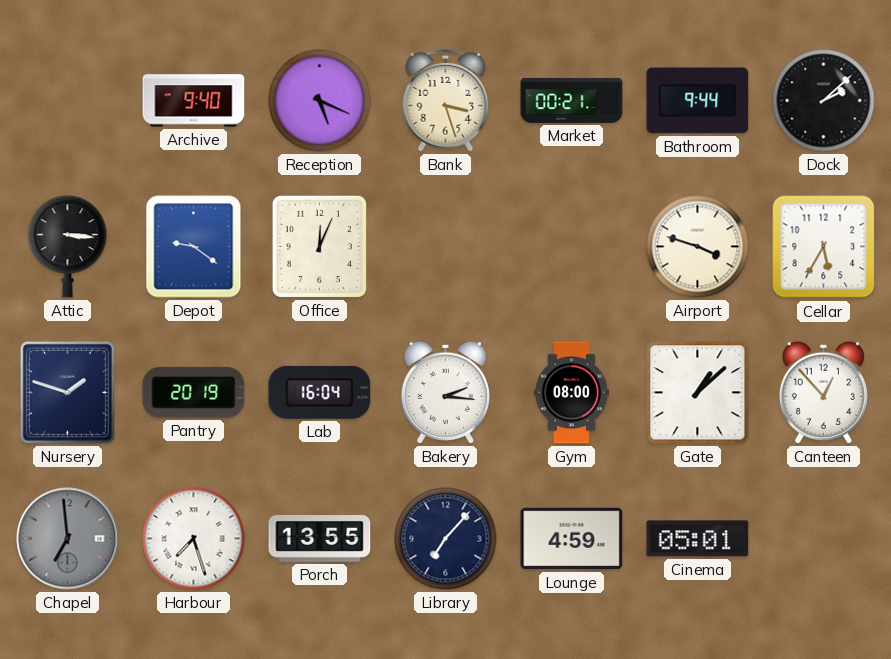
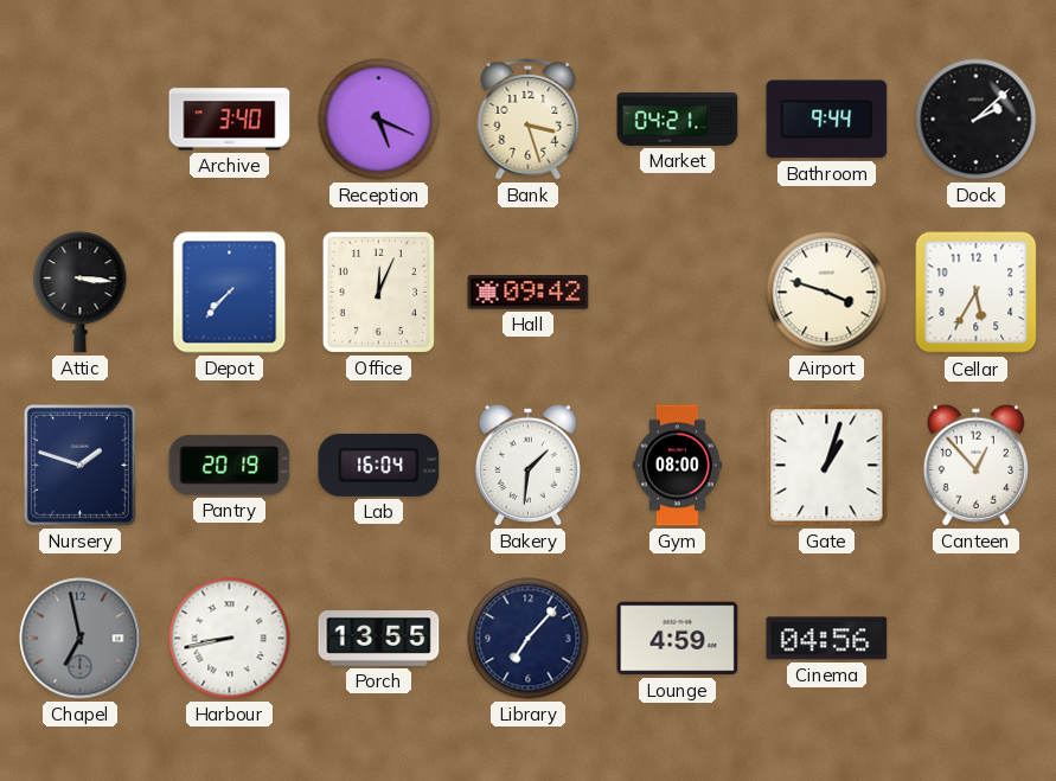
Archive: 9:40 -> 3:40 (230, 120)
Market: 00:21 -> 04:21 (678, 119)
Depot: 9:21 -> 7:37 (230, 293)
Hall: none -> 09:42 (529, 293)
Bakery: 2:16 -> 1:31 (527, 465)
Gate: 1:08 -> 1:03 (827, 466)
Chapel: 6:59 -> 6:58 (81, 639)
Harbour: 7:27 -> 8:43 (230, 639)
Cinema: 05:01 -> 04:56 (827, 639)
